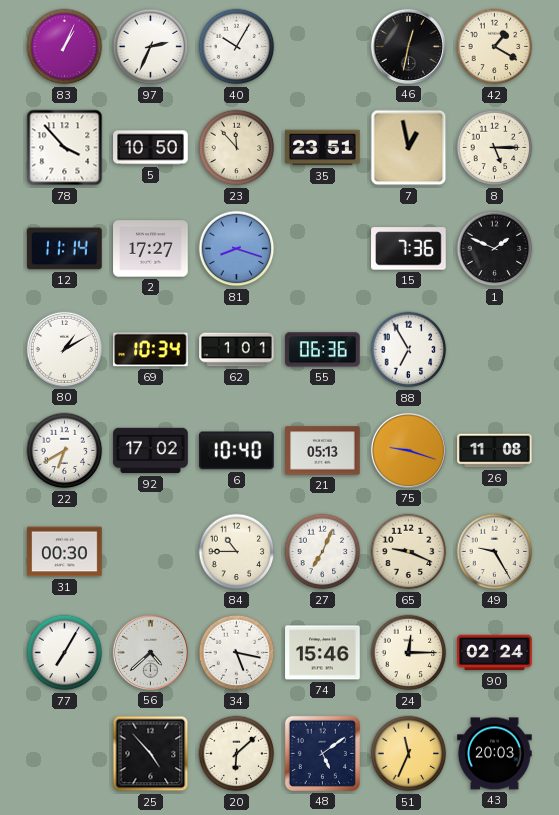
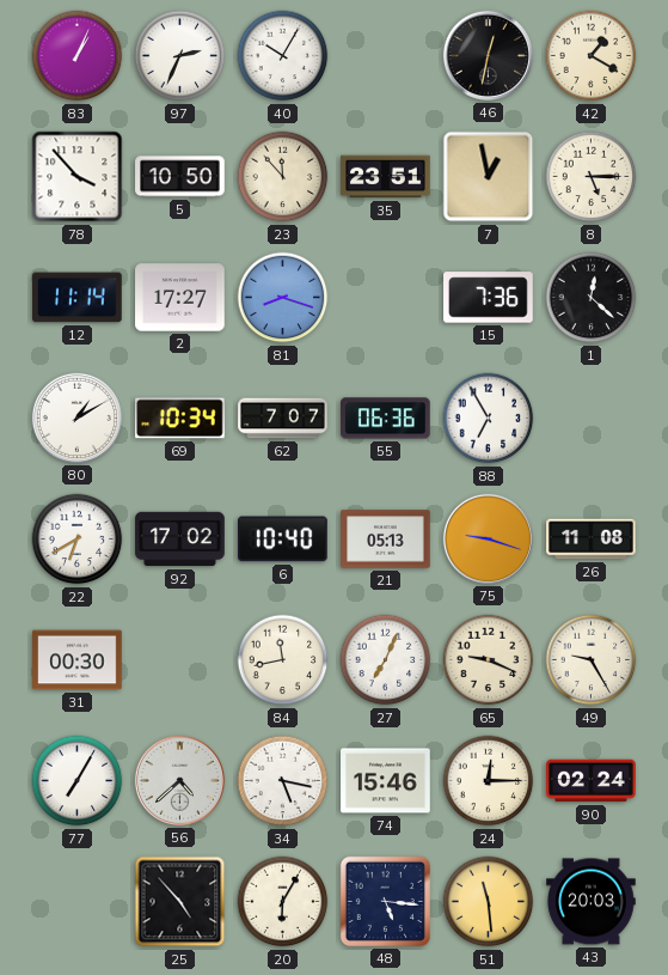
1: 1:49 -> 12:22 (592, 298)
62: 1:01 -> 7:07 (283, 419)
84: 10:45 -> 11:43 (283, 660)
20: 6:08 -> 6:05 (283, 902)
48: 5:09 -> 5:16 (385, 901)
51: 11:34 -> 11:29 (489, 902)
